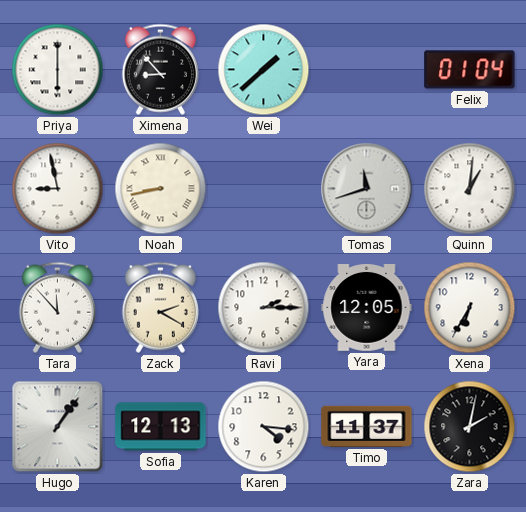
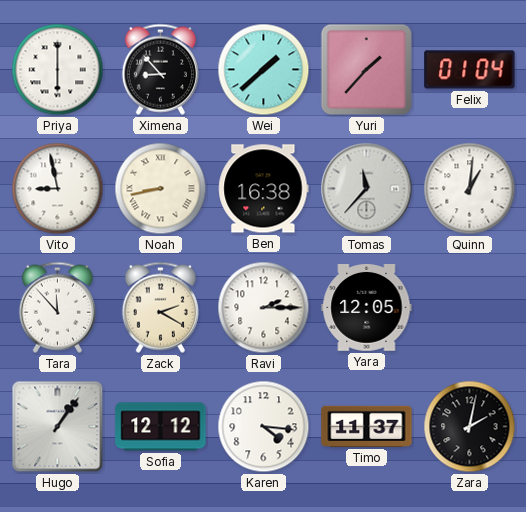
Yuri: none -> 1:37 (367, 70)
Ben: none -> 16:38 (264, 189)
Tomas: 11:42 -> 11:37 (367, 189)
Xena: 6:35 -> none (470, 308)
Sofia: 12:13 -> 12:12 (161, 427)
